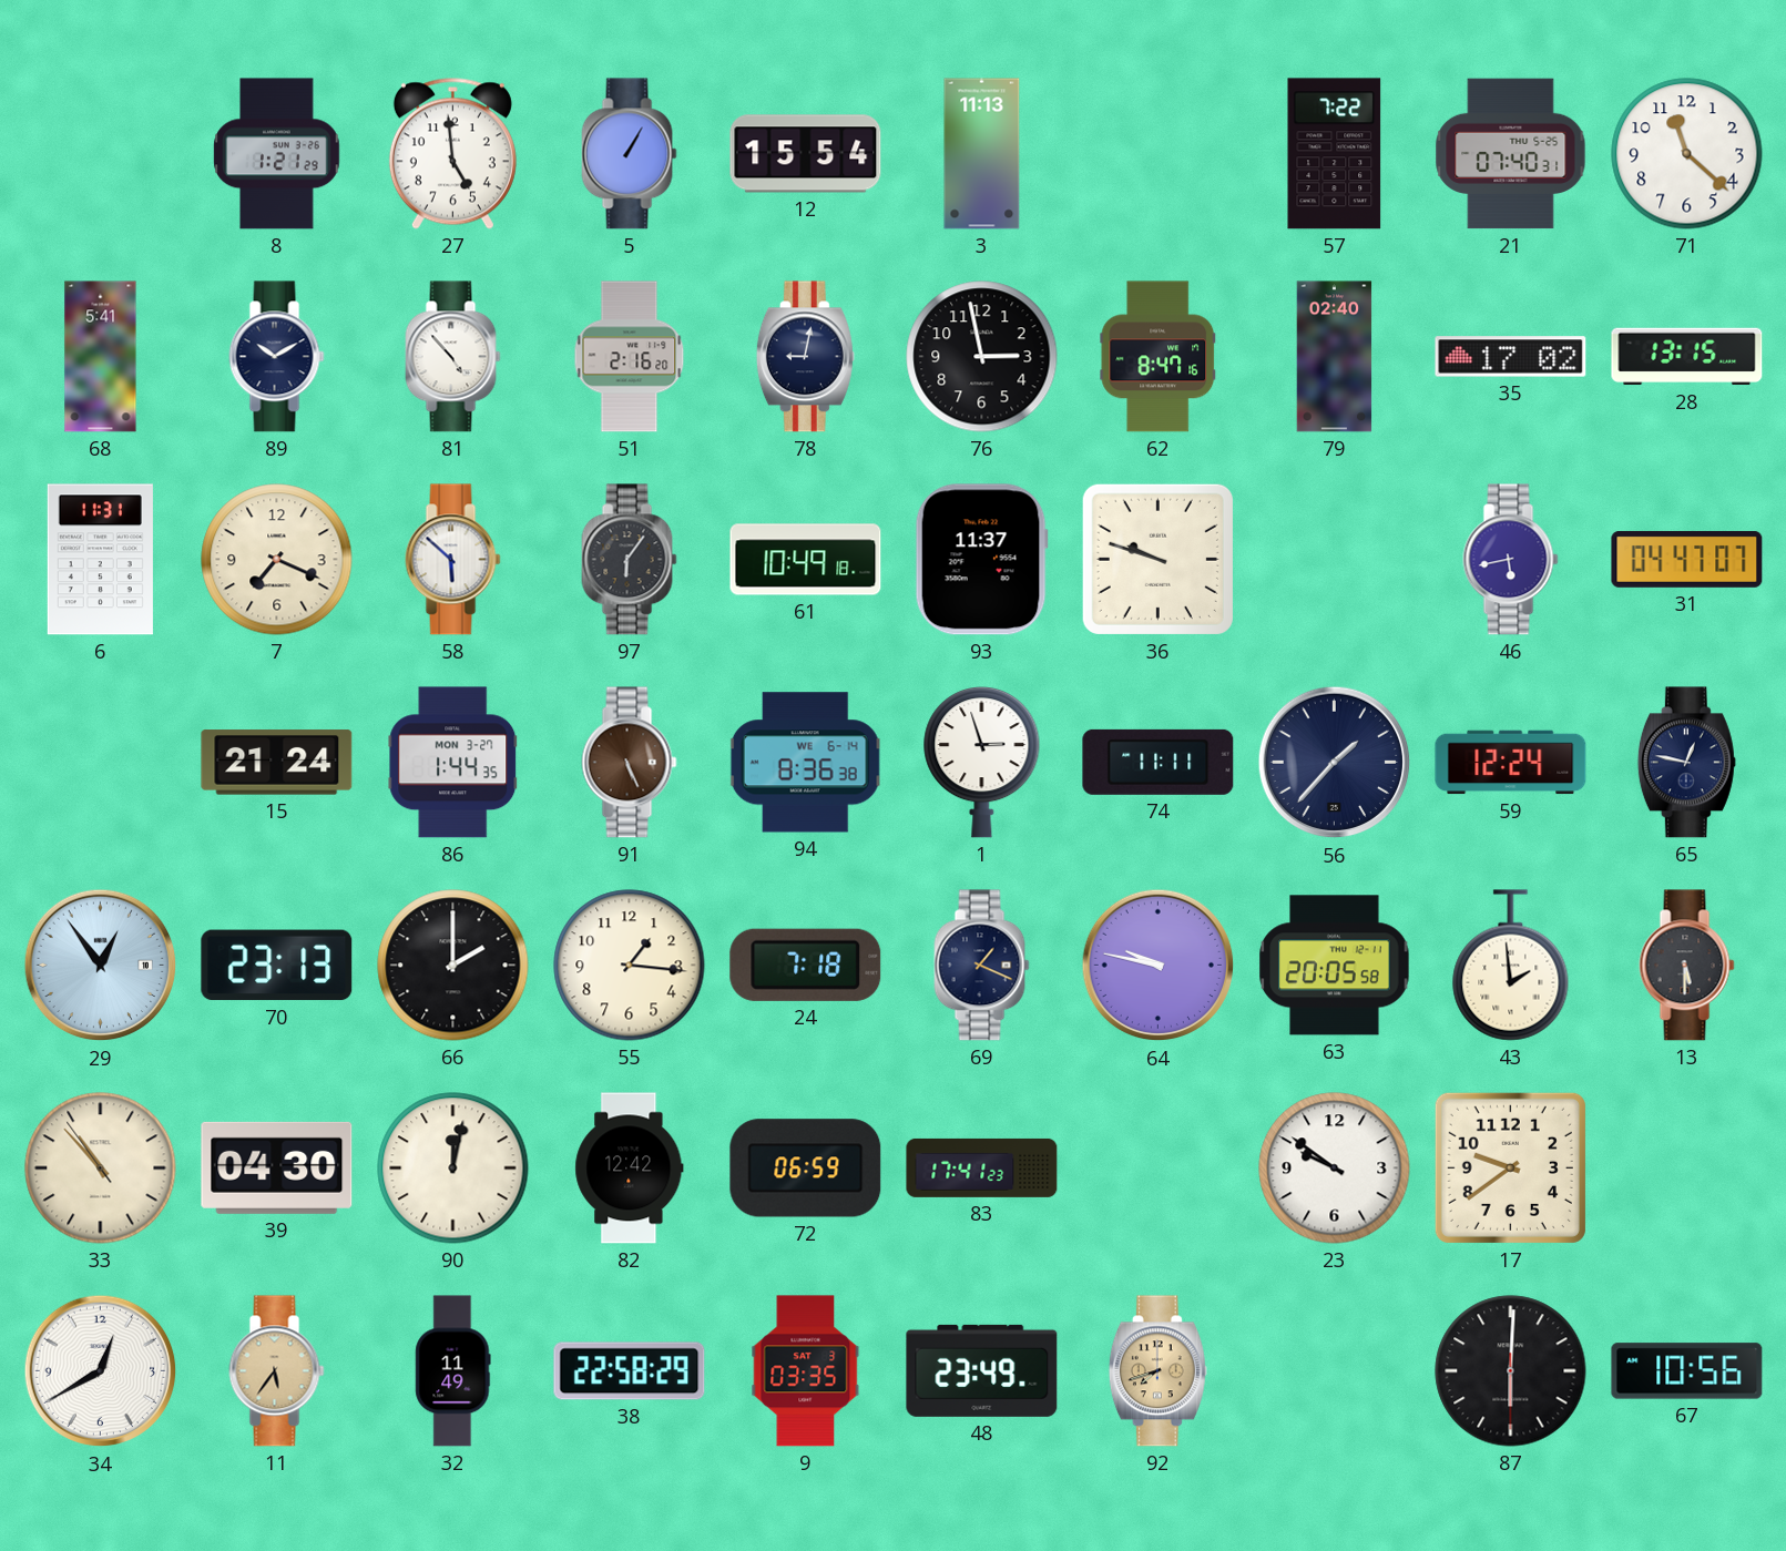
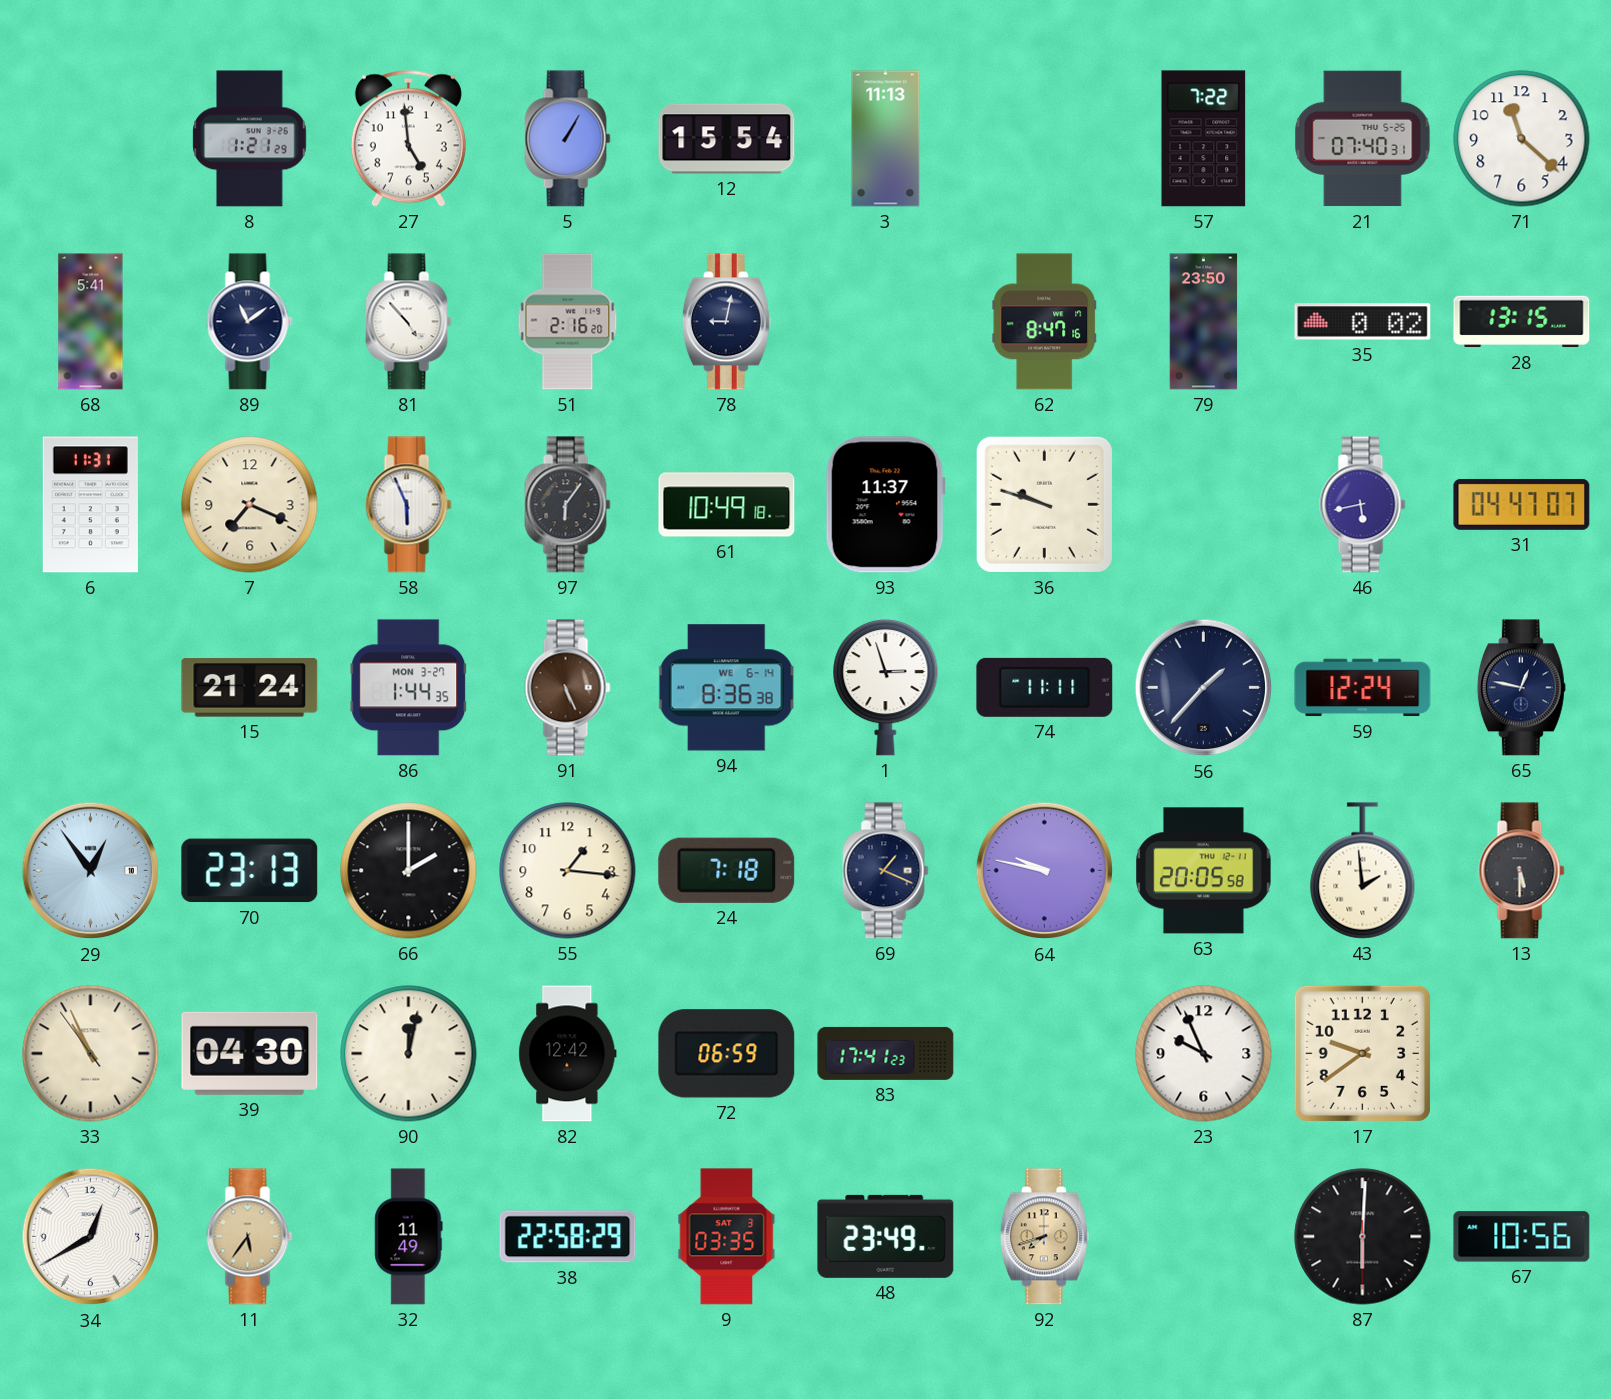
89: 10:10 -> 11:09 (250, 322)
76: 2:58 -> none (982, 357)
79: 02:40 -> 23:50 (1204, 322)
35: 17:02 -> 0:02 (1363, 322)
58: 5:52 -> 5:56 (409, 505)
33: 10:52 -> 10:55 (91, 1054)
23: 9:51 -> 9:56 (1204, 1054)
